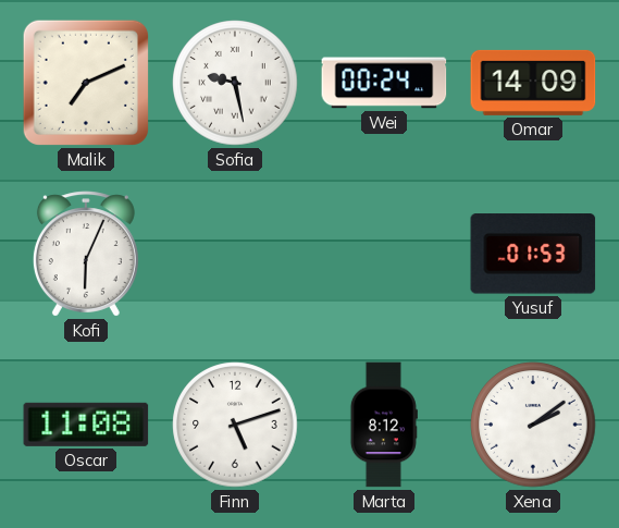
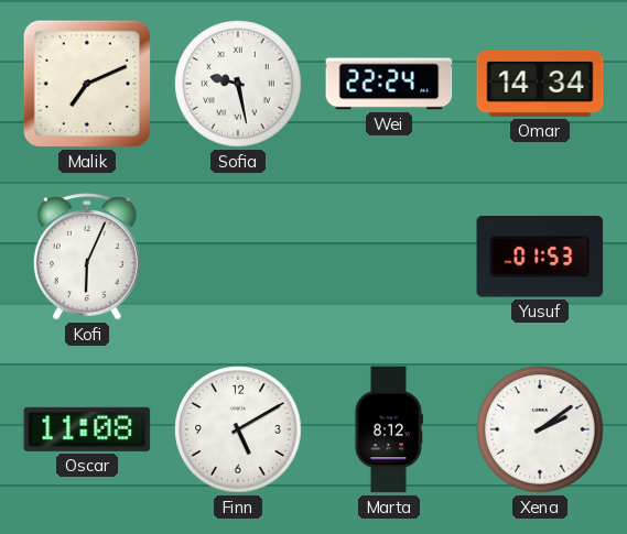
Wei: 00:24 -> 22:24 (389, 84)
Omar: 14:09 -> 14:34 (540, 84)
Finn: 5:12 -> 5:10 (238, 429)
